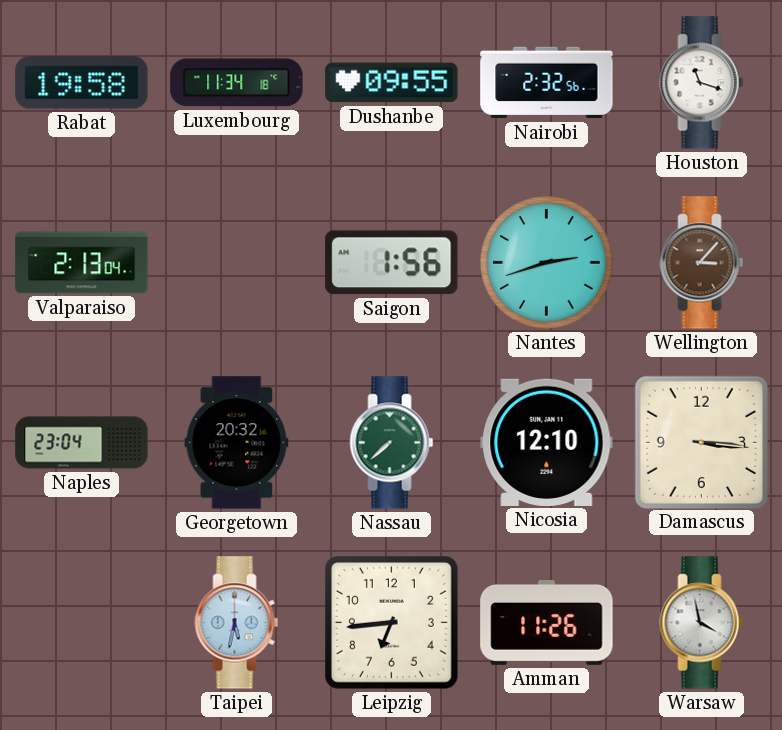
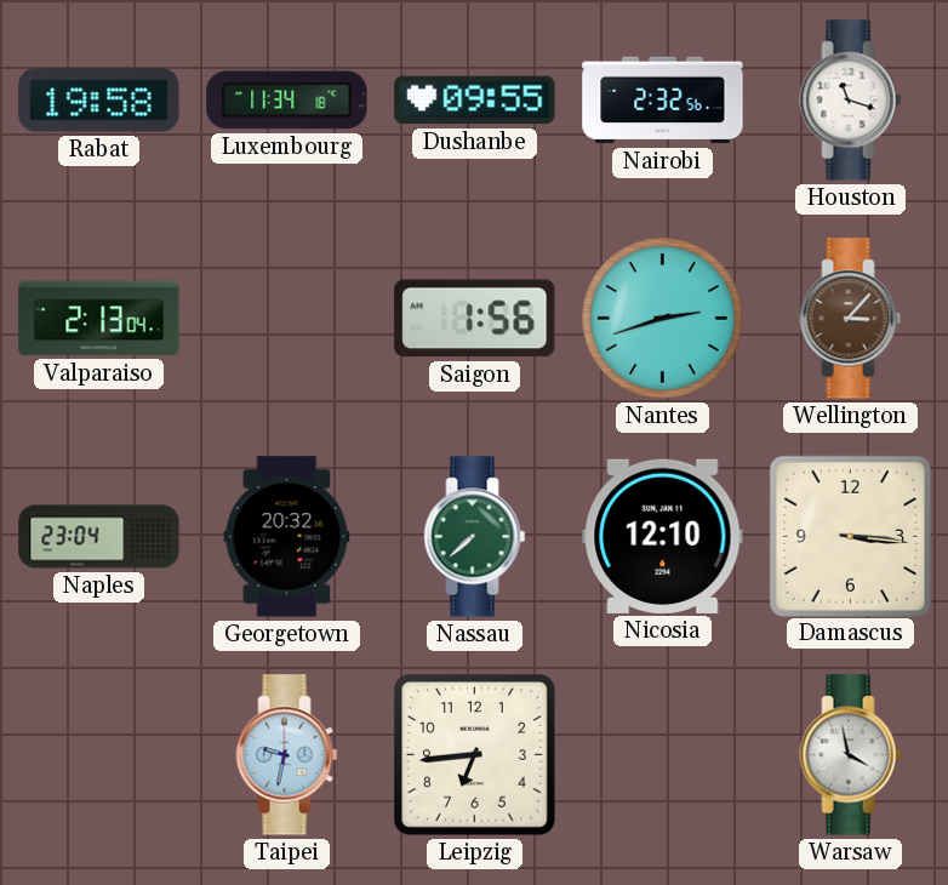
Taipei: 5:32 -> 9:32 (287, 755)
Amman: 11:26 -> none (547, 622)
